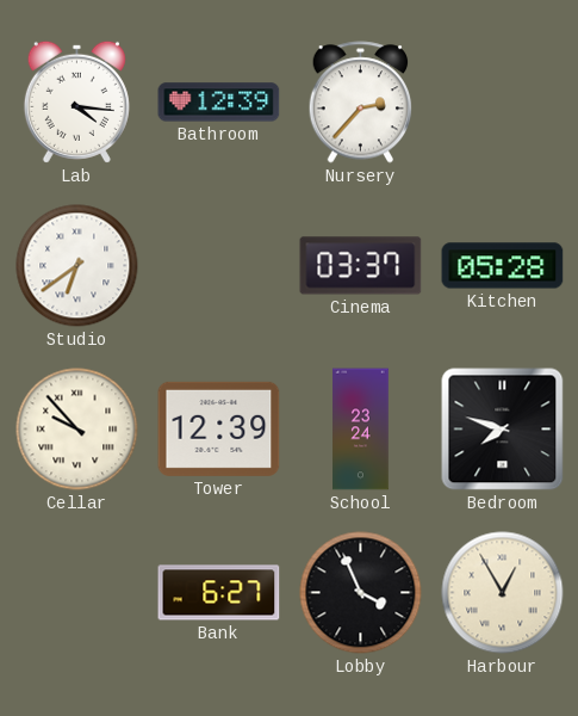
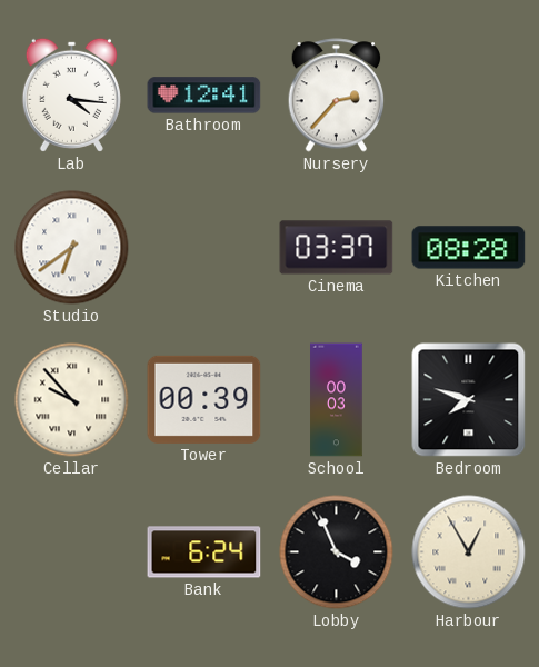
Bathroom: 12:39 -> 12:41 (204, 96)
Kitchen: 05:28 -> 08:28 (469, 248)
Tower: 12:39 -> 00:39 (204, 399)
School: 23:24 -> 00:03 (337, 400)
Bank: 6:27 -> 6:24 (204, 552)
